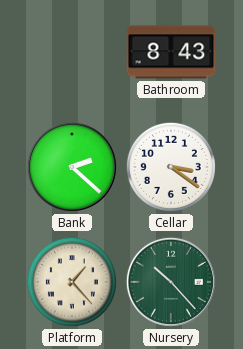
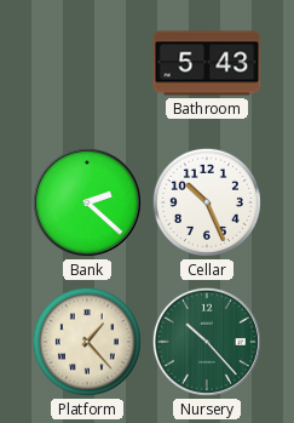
Bathroom: 8:43 -> 5:43 (207, 63)
Cellar: 3:21 -> 10:26 (207, 202)
